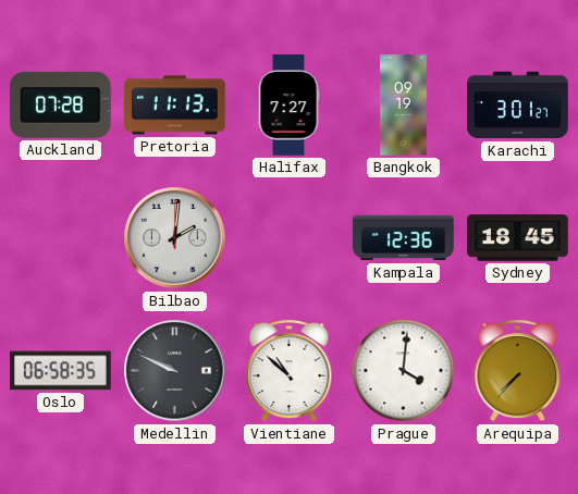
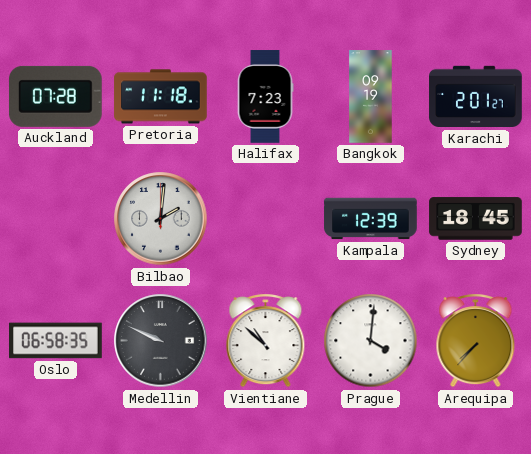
Pretoria: 11:13 -> 11:18 (161, 97)
Halifax: 7:27 -> 7:23 (265, 97)
Karachi: 3:01 -> 2:01 (476, 97)
Kampala: 12:36 -> 12:39 (371, 219)
